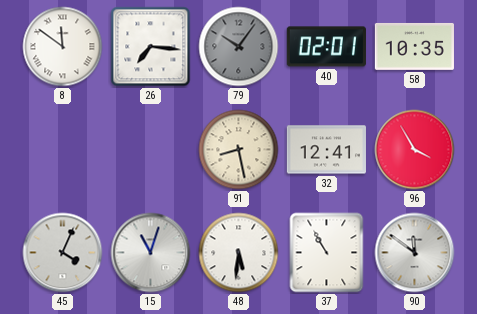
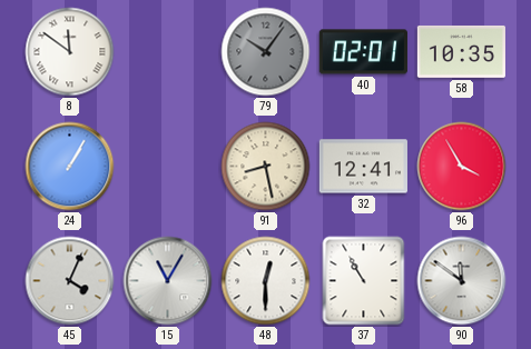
26: 7:16 -> none (151, 47)
24: none -> 1:05 (70, 167)
15: 11:03 -> 11:05 (168, 281)
48: 5:31 -> 12:30 (266, 281)
